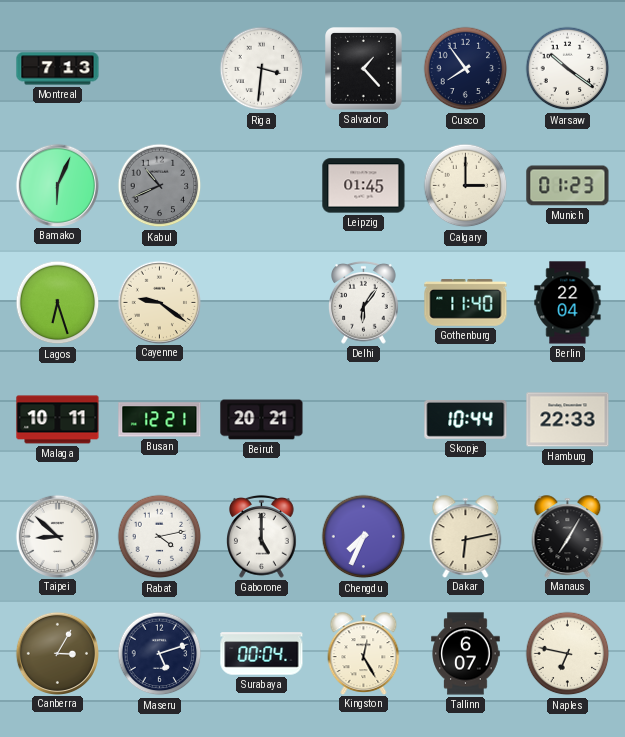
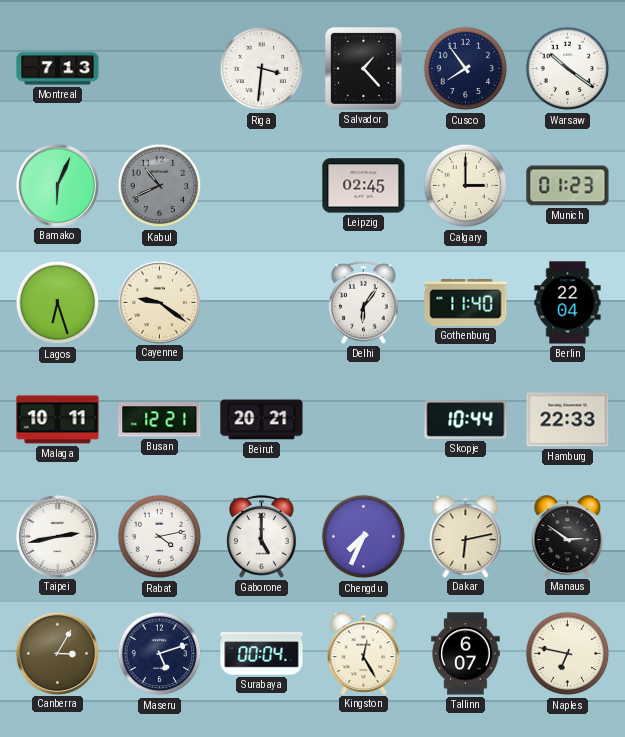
Leipzig: 01:45 -> 02:45 (364, 186)
Taipei: 8:52 -> 2:43 (57, 536)
Manaus: 7:05 -> 2:51 (568, 536)
